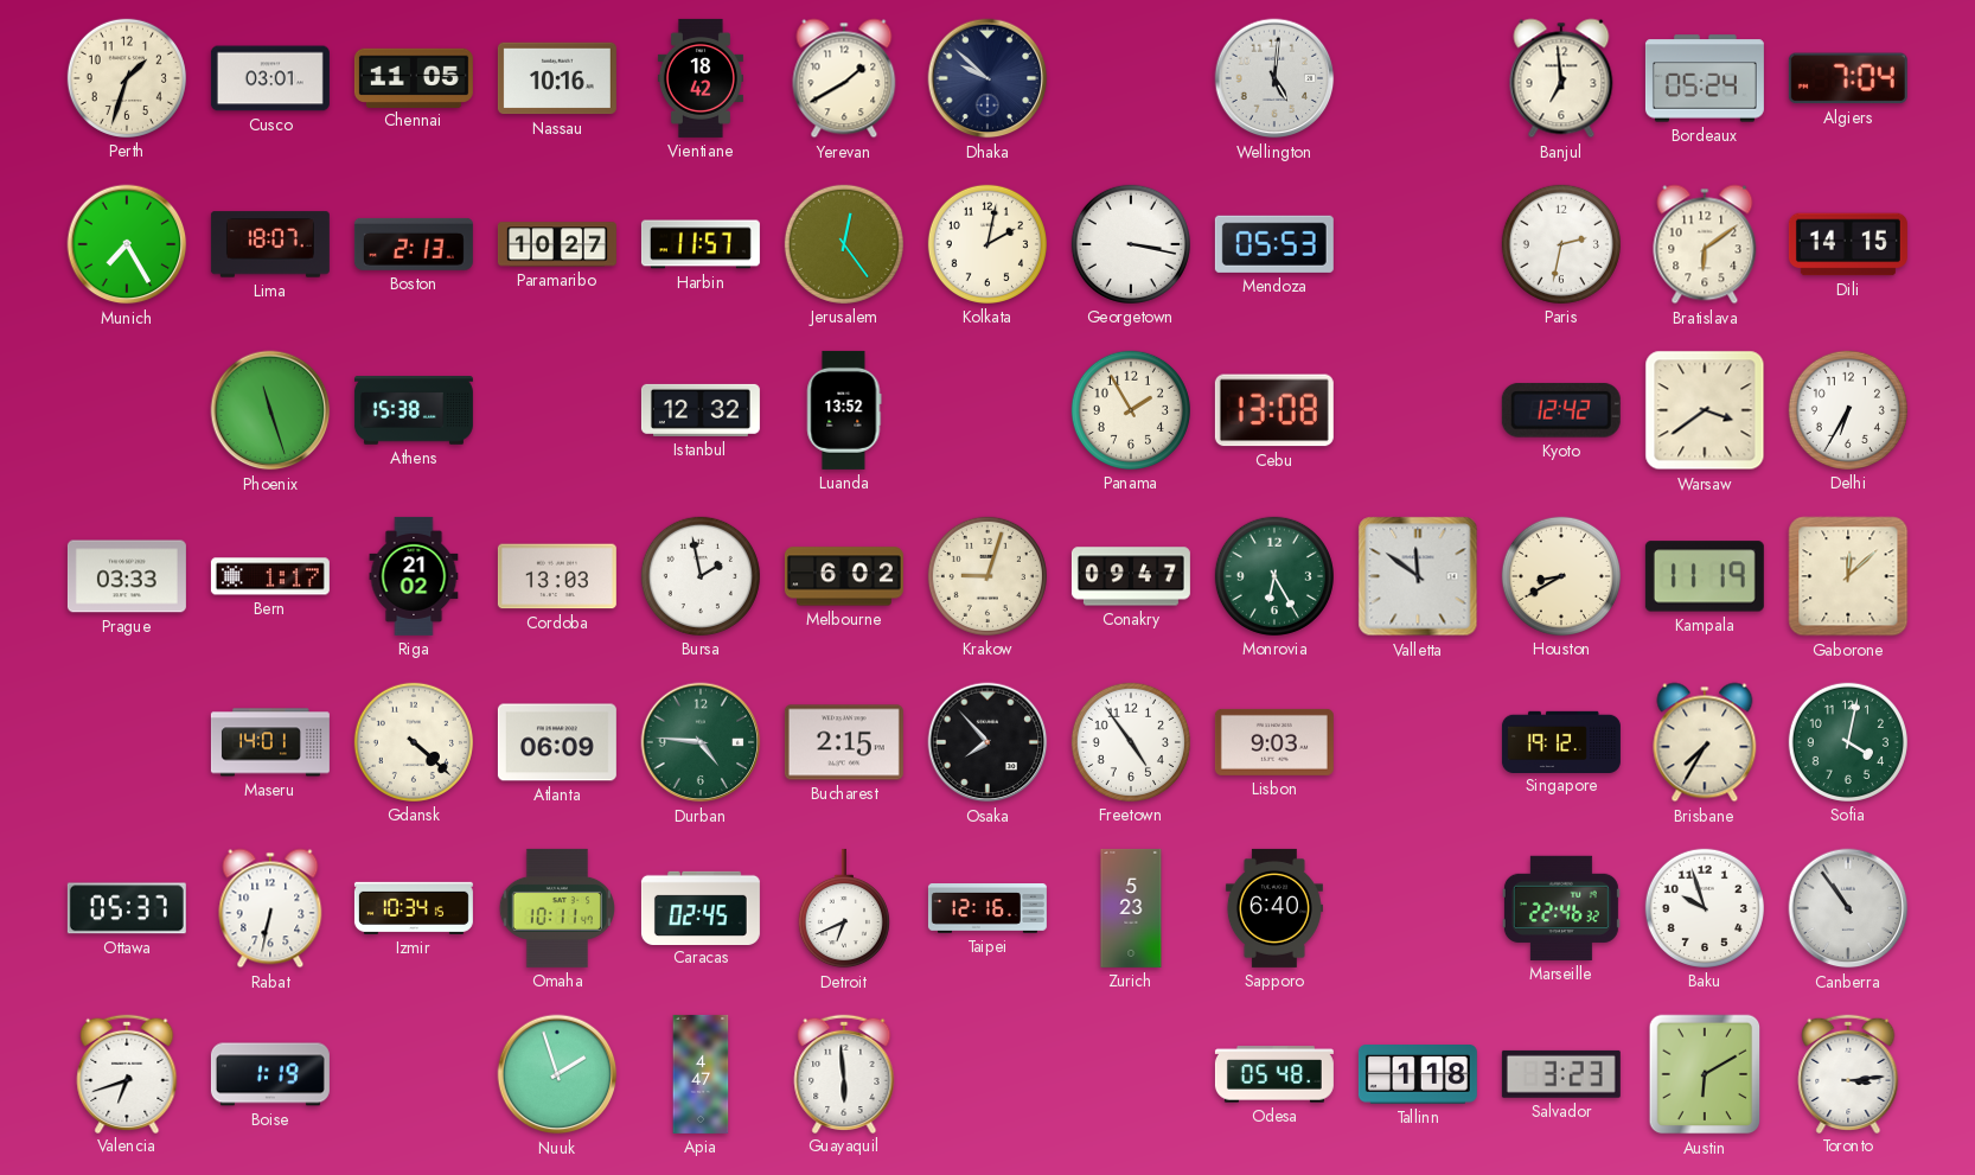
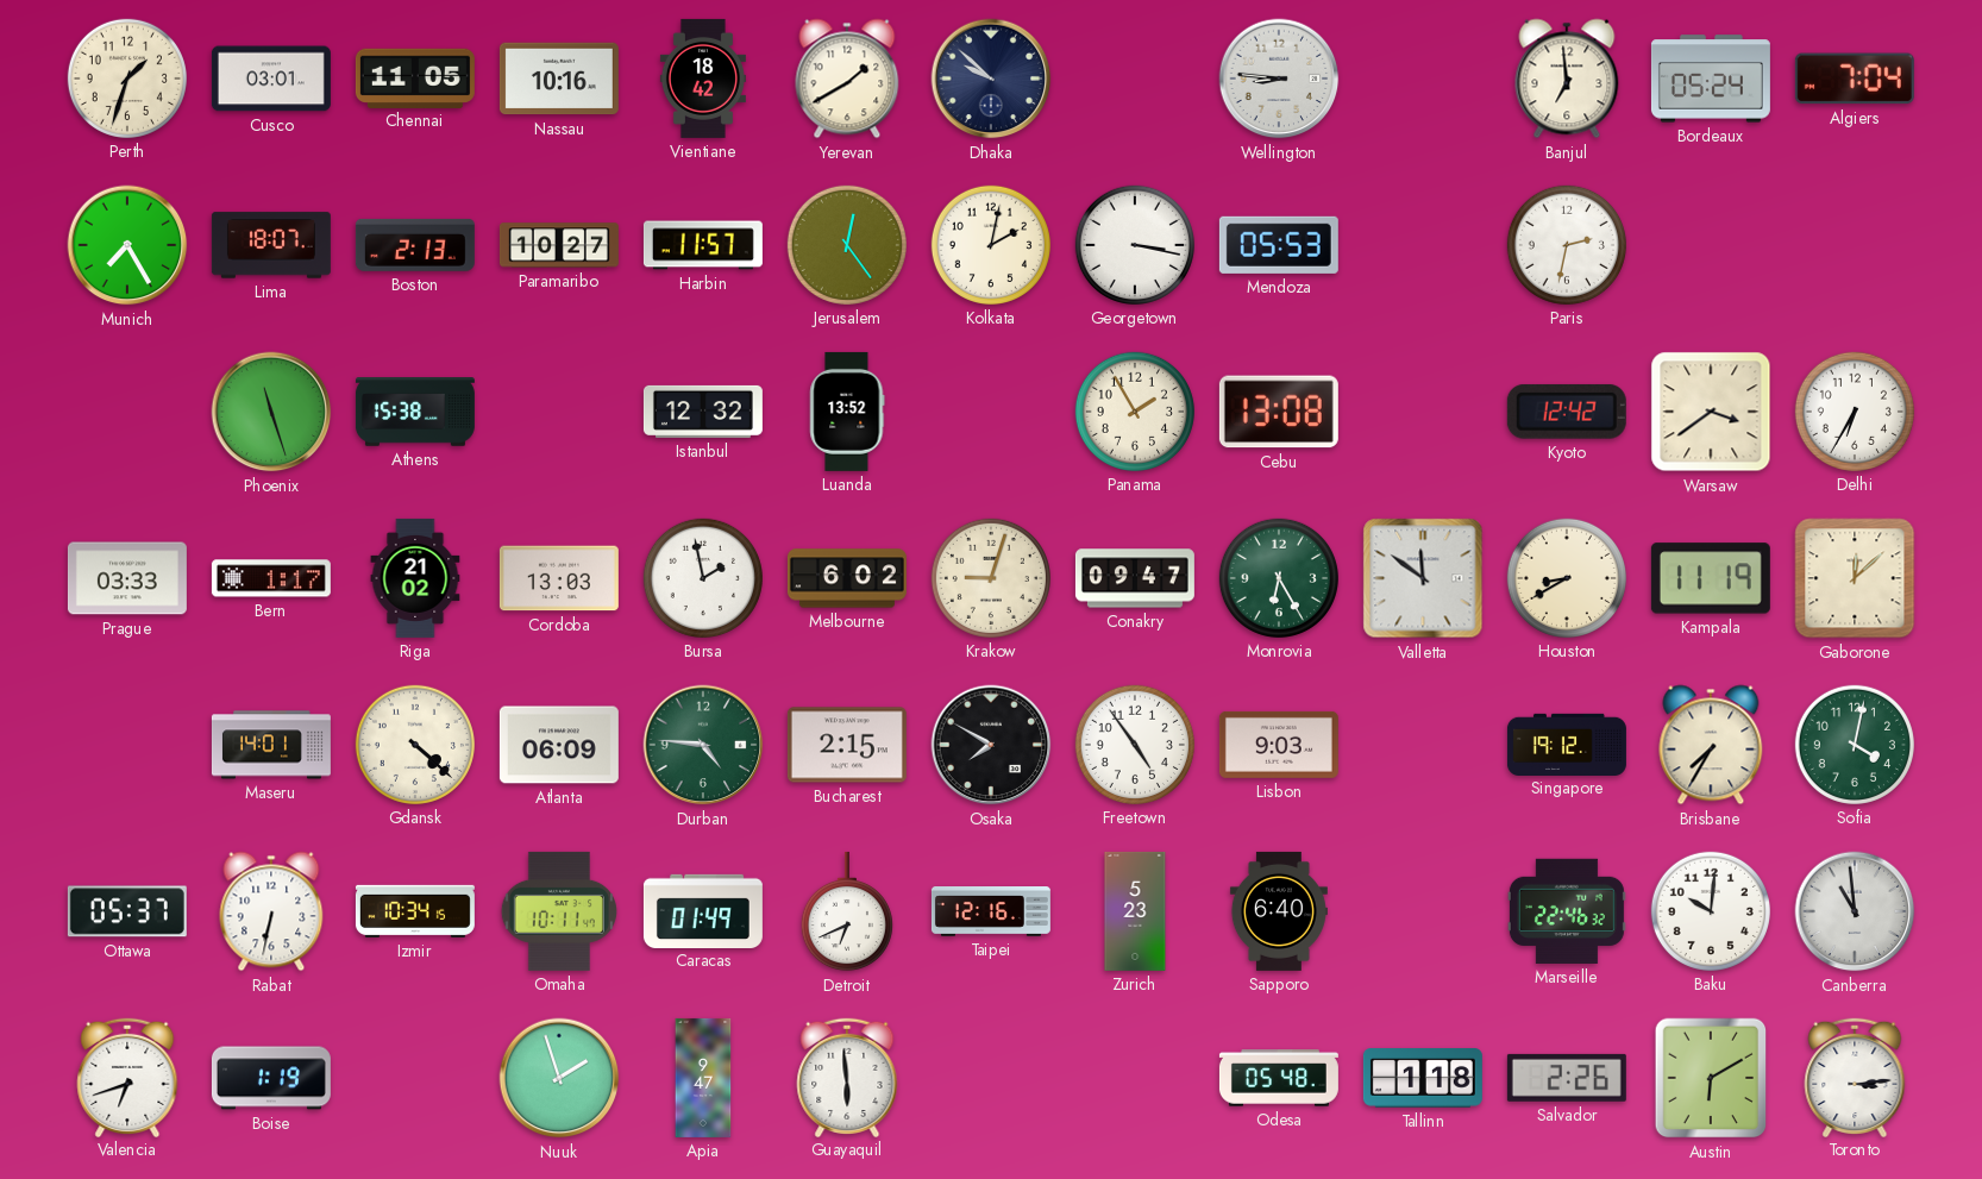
Wellington: 5:01 -> 8:46 (1279, 79)
Bratislava: 6:09 -> none (1705, 244)
Dili: 14:15 -> none (1848, 244)
Osaka: 7:53 -> 7:50 (991, 745)
Caracas: 02:45 -> 01:49 (703, 910)
Baku: 9:57 -> 10:01 (1711, 911)
Canberra: 10:54 -> 10:59 (1855, 911)
Apia: 4:47 -> 9:47 (703, 1078)
Salvador: 3:23 -> 2:26 (1567, 1078)
